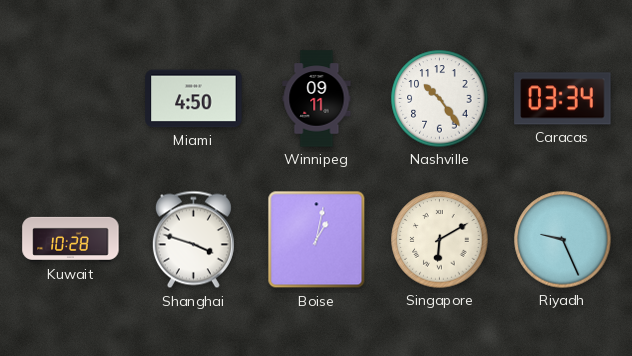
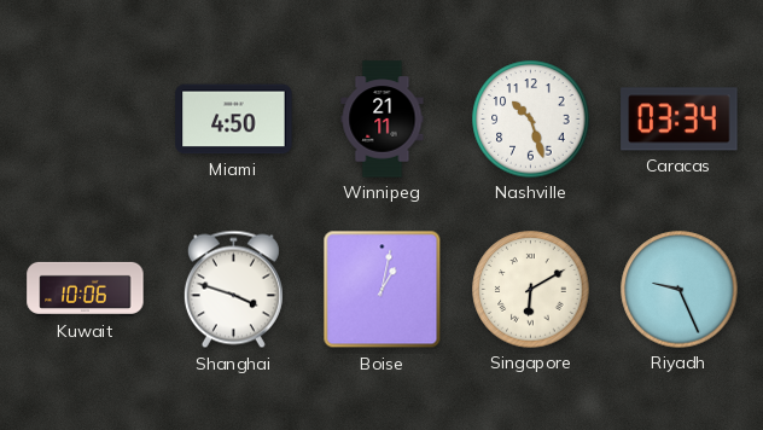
Winnipeg: 09:11 -> 21:11 (383, 120)
Nashville: 10:24 -> 10:27 (531, 120)
Kuwait: 10:28 -> 10:06 (86, 289)
